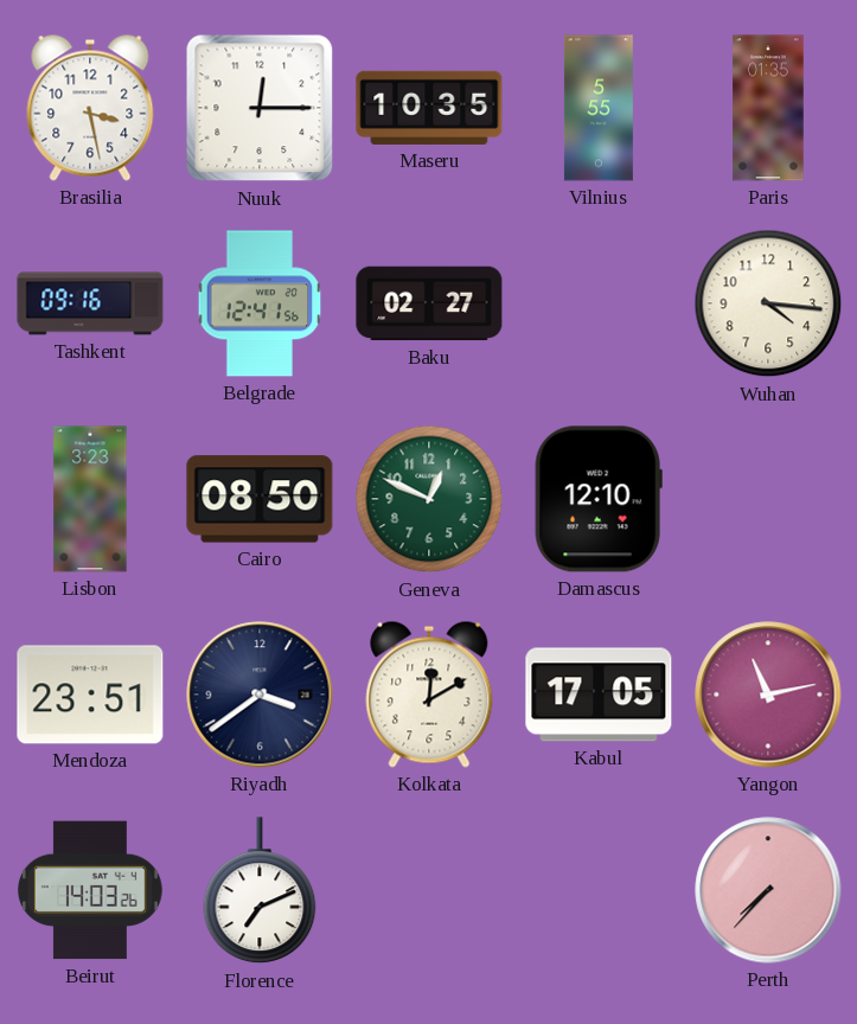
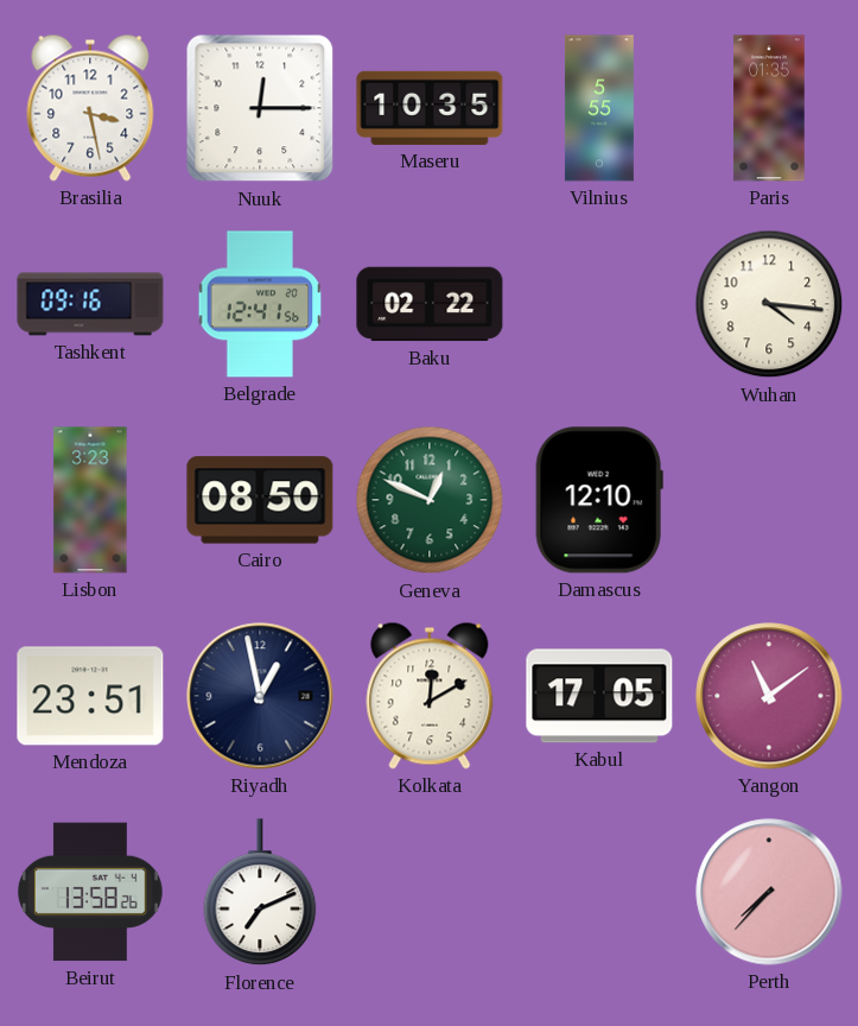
Baku: 02:27 -> 02:22 (430, 304)
Riyadh: 3:39 -> 12:58 (260, 696)
Yangon: 11:13 -> 11:09 (769, 696)
Beirut: 14:03 -> 13:58 (90, 892)
